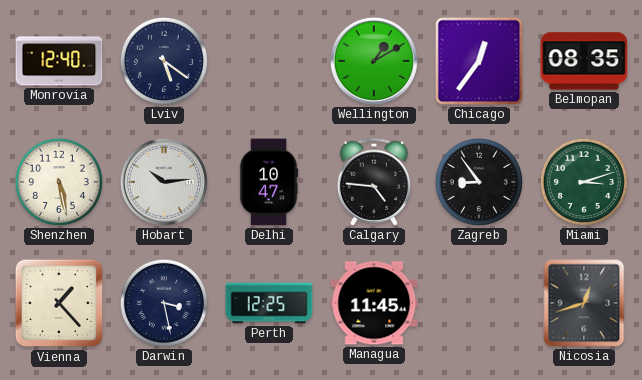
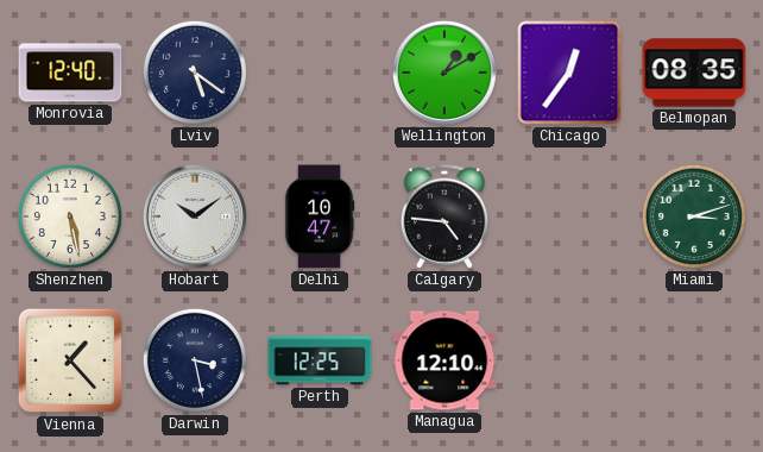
Hobart: 10:14 -> 10:09 (195, 216)
Zagreb: 8:54 -> none (479, 182)
Managua: 11:45 -> 12:10 (444, 360)
Nicosia: 12:42 -> none (584, 303)
